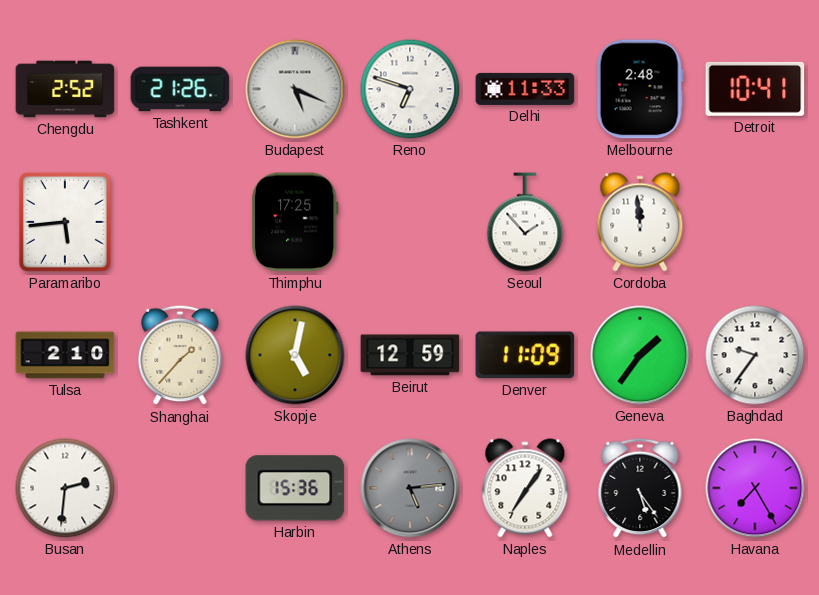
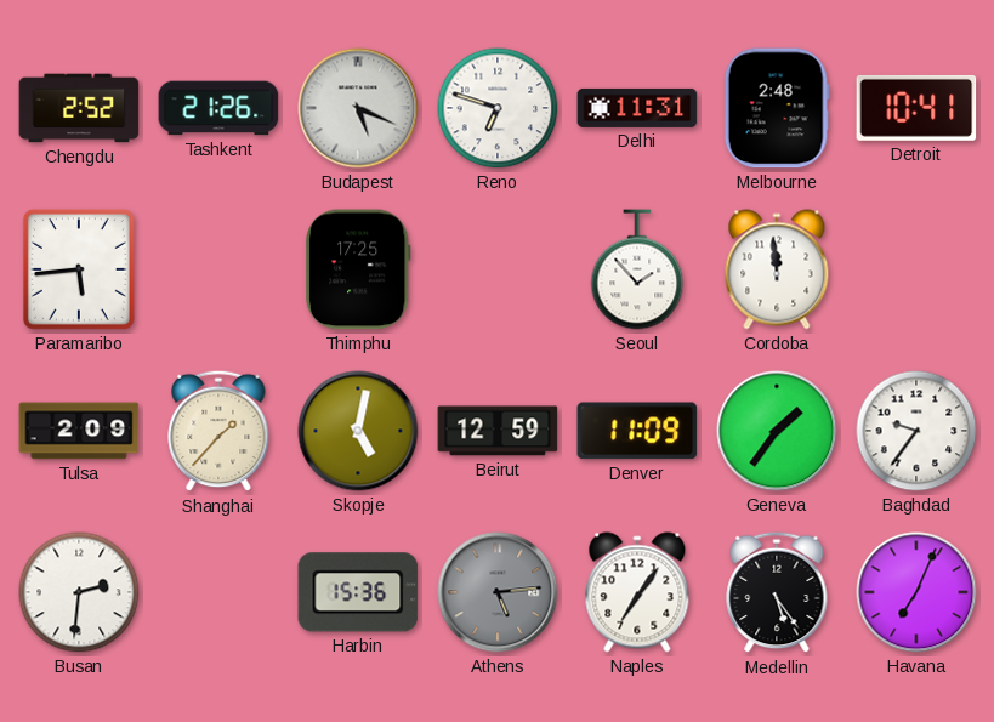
Delhi: 11:33 -> 11:31 (637, 108)
Tulsa: 2:10 -> 2:09 (79, 431)
Havana: 7:25 -> 7:04 (916, 592)
